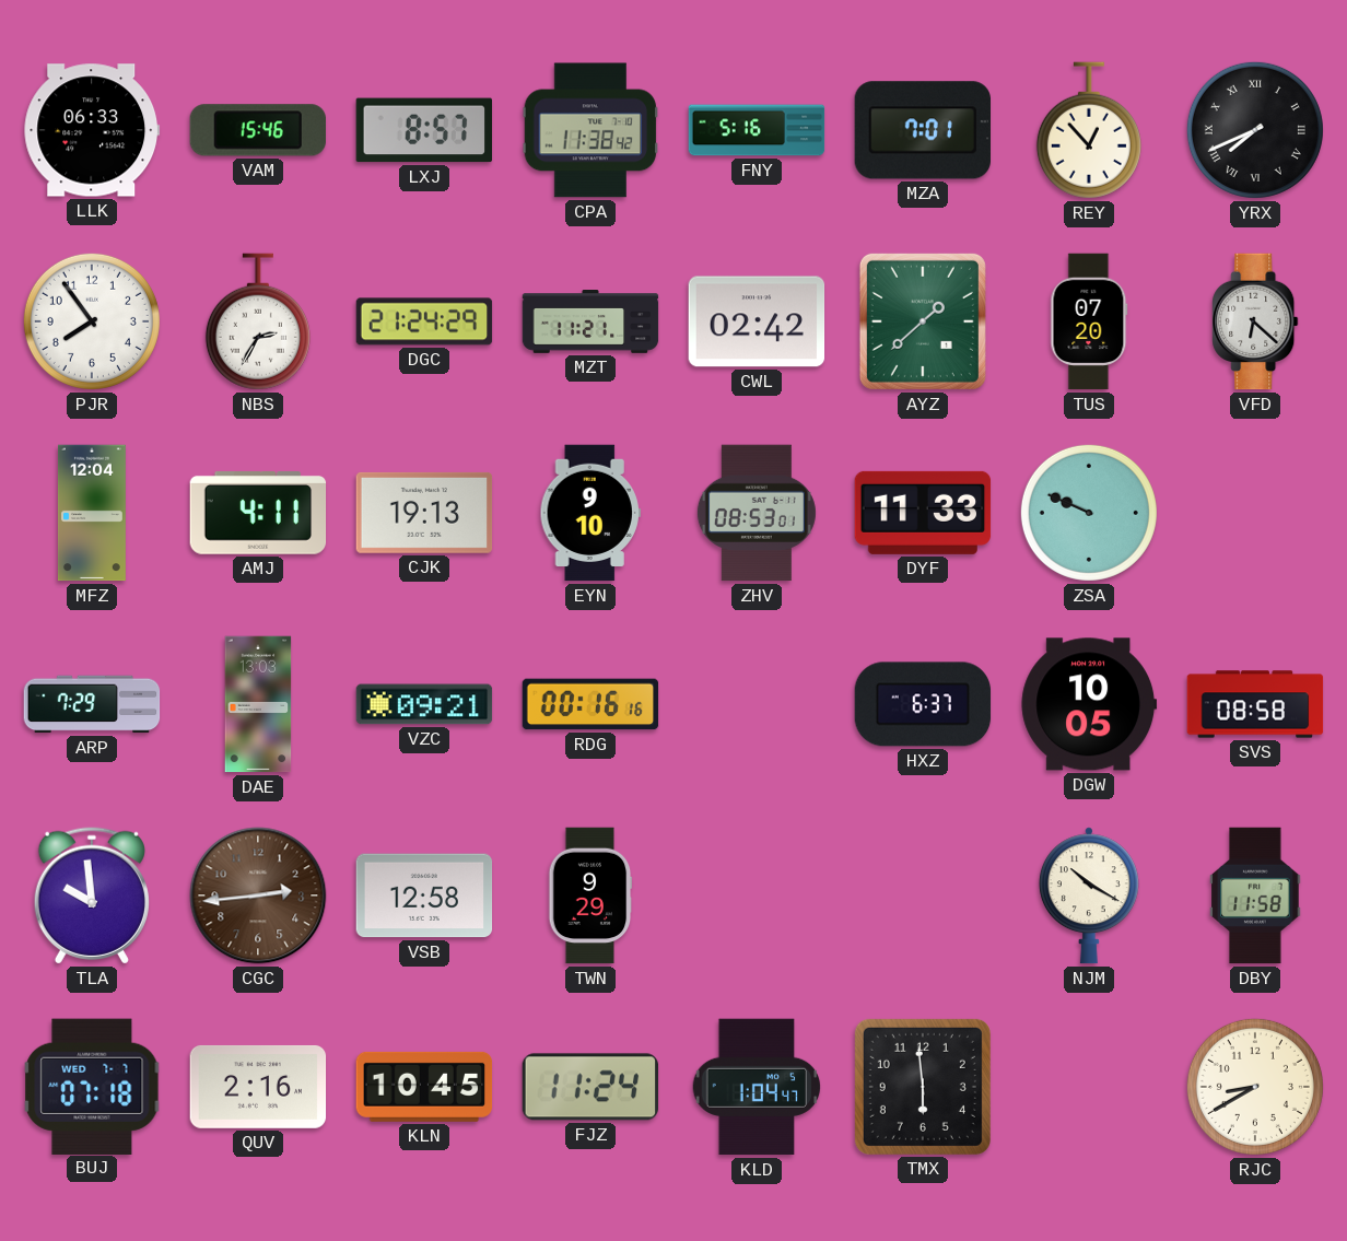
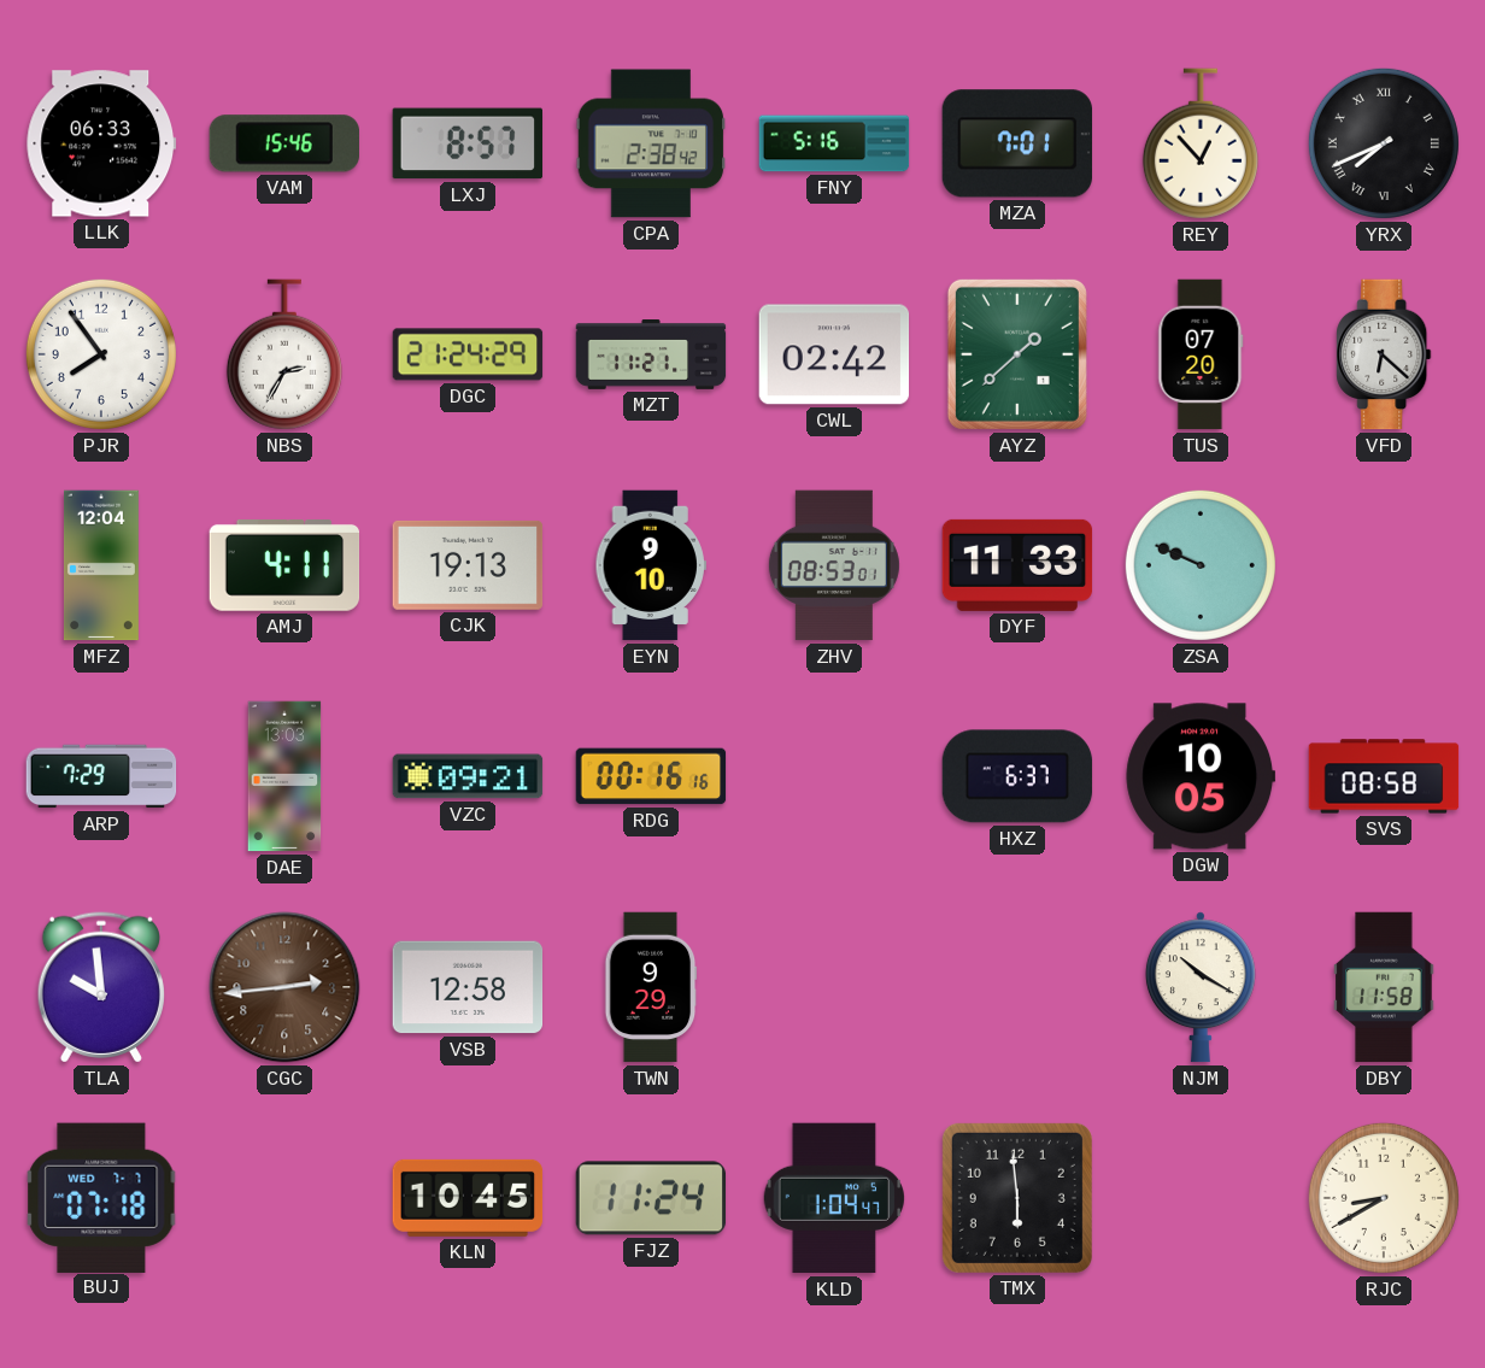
CPA: 11:38 -> 2:38 (651, 143)
QUV: 2:16 -> none (258, 1087)
